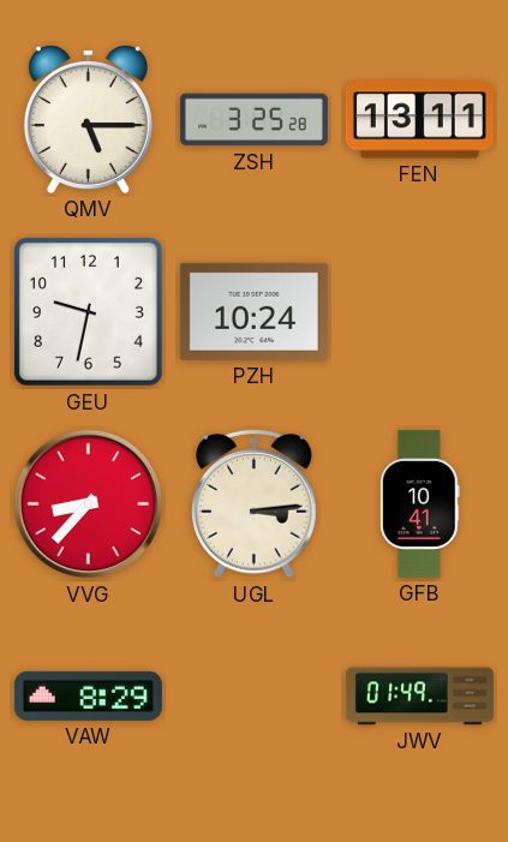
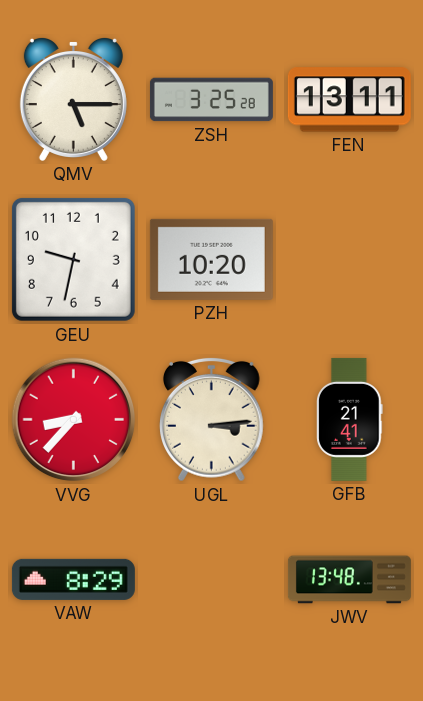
PZH: 10:24 -> 10:20 (211, 259)
GFB: 10:41 -> 21:41 (350, 419)
JWV: 01:49 -> 13:48 (349, 580)
